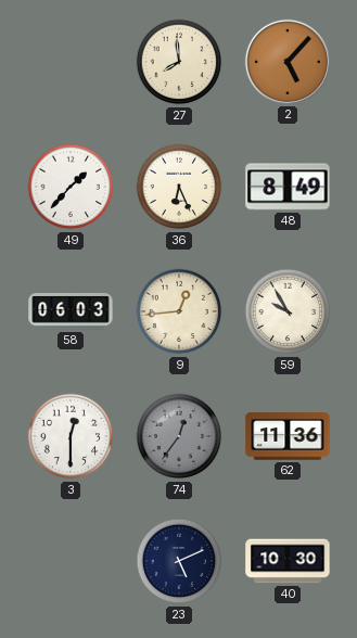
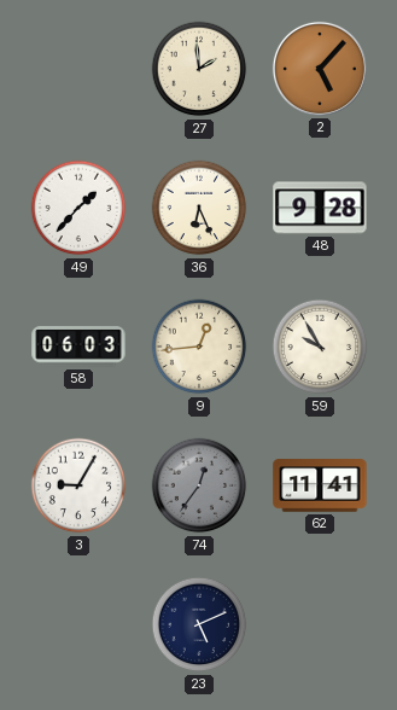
27: 7:59 -> 1:59 (199, 69)
48: 8:49 -> 9:28 (320, 208)
3: 12:30 -> 9:05 (78, 485)
62: 11:36 -> 11:41 (320, 485)
40: 10:30 -> none (288, 561)
